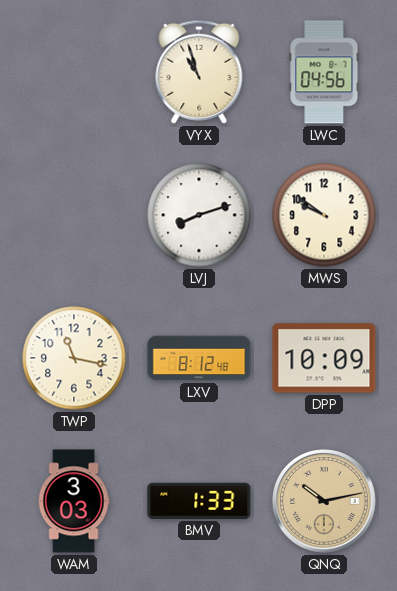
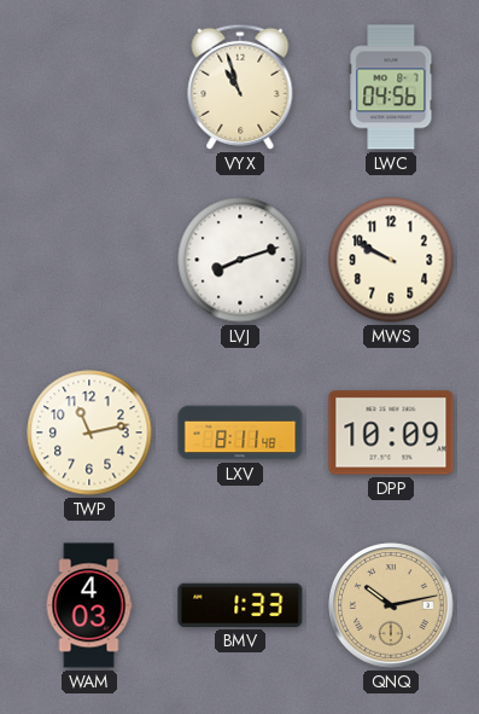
MWS: 9:51 -> 9:50 (391, 260)
TWP: 11:17 -> 11:13 (89, 433)
LXV: 8:12 -> 8:11 (240, 433)
WAM: 3:03 -> 4:03 (89, 605)
